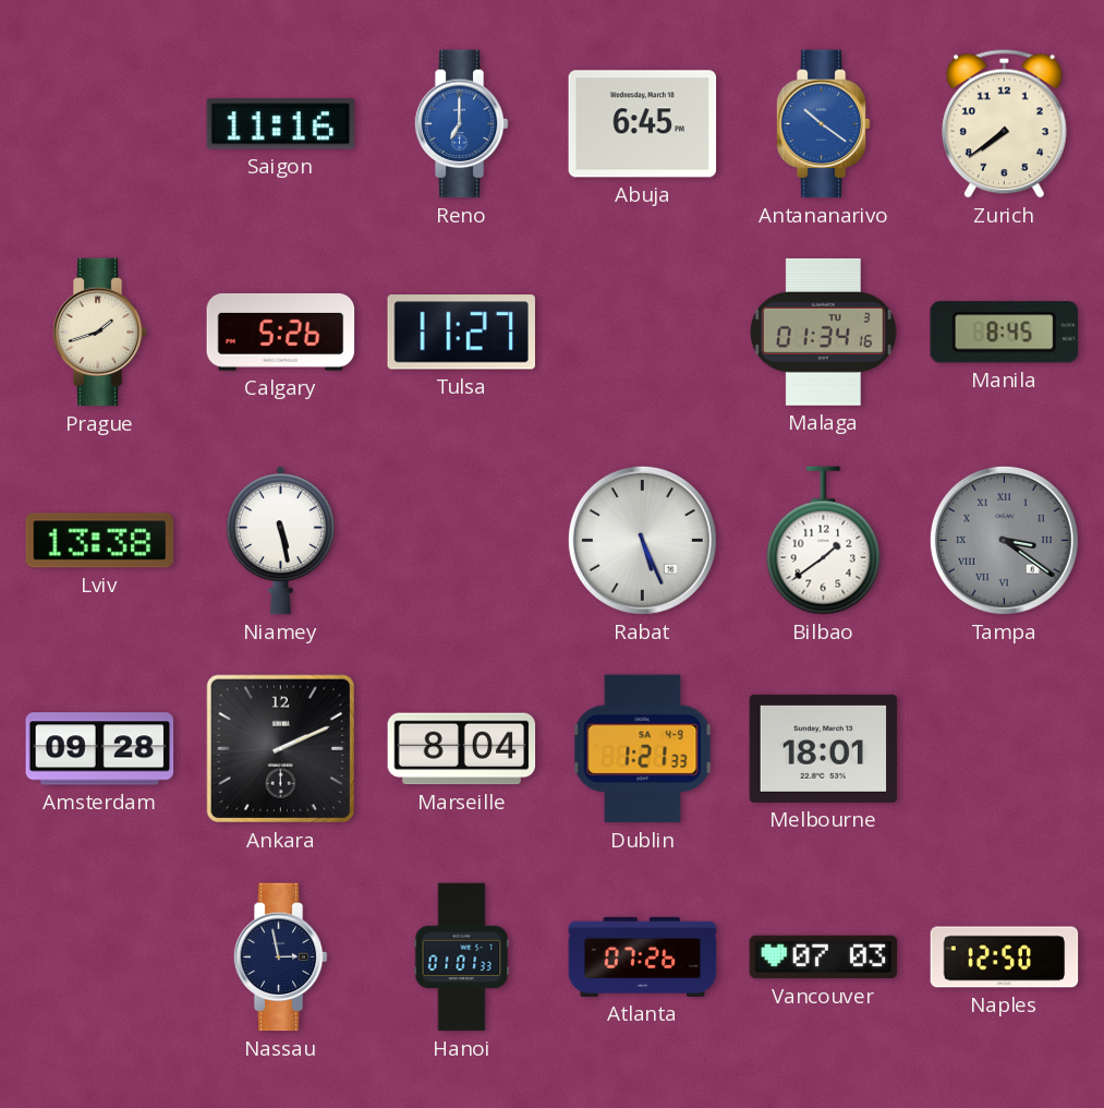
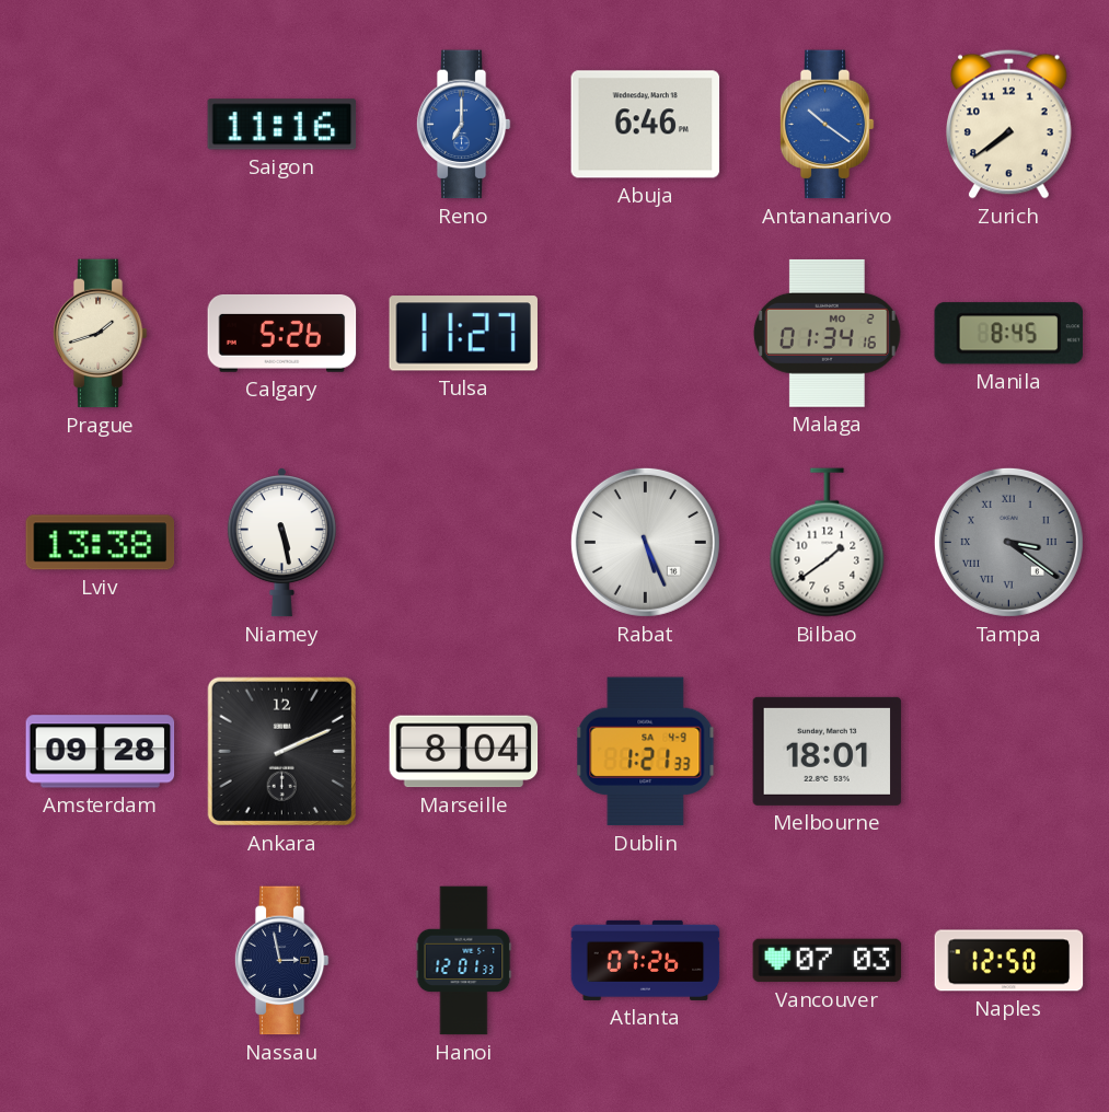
Abuja: 6:45 -> 6:46 (646, 125)
Malaga date: TU 3 -> MO 2 (827, 333)
Hanoi: 01:01 -> 12:01 (464, 961)
